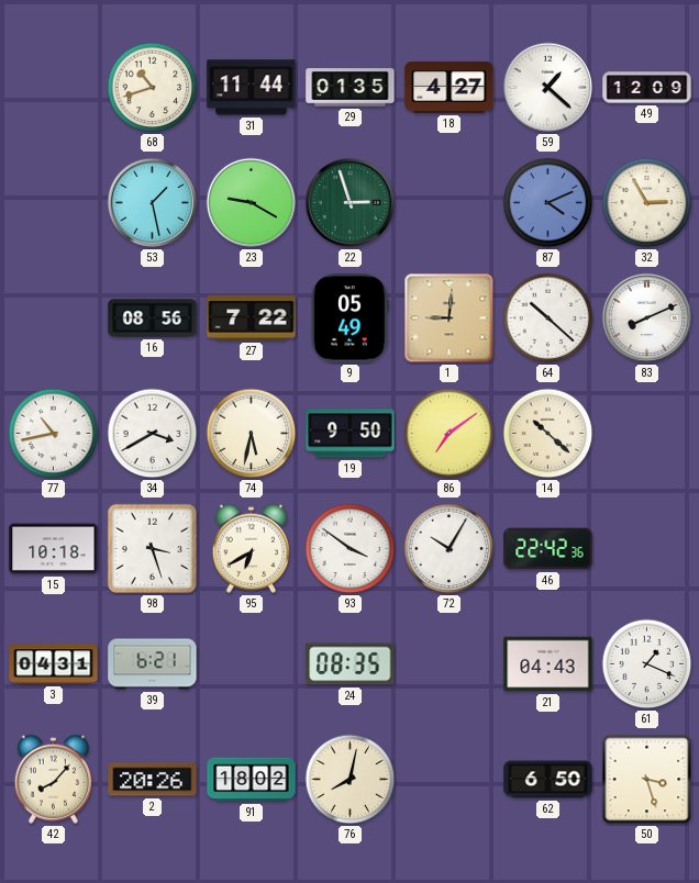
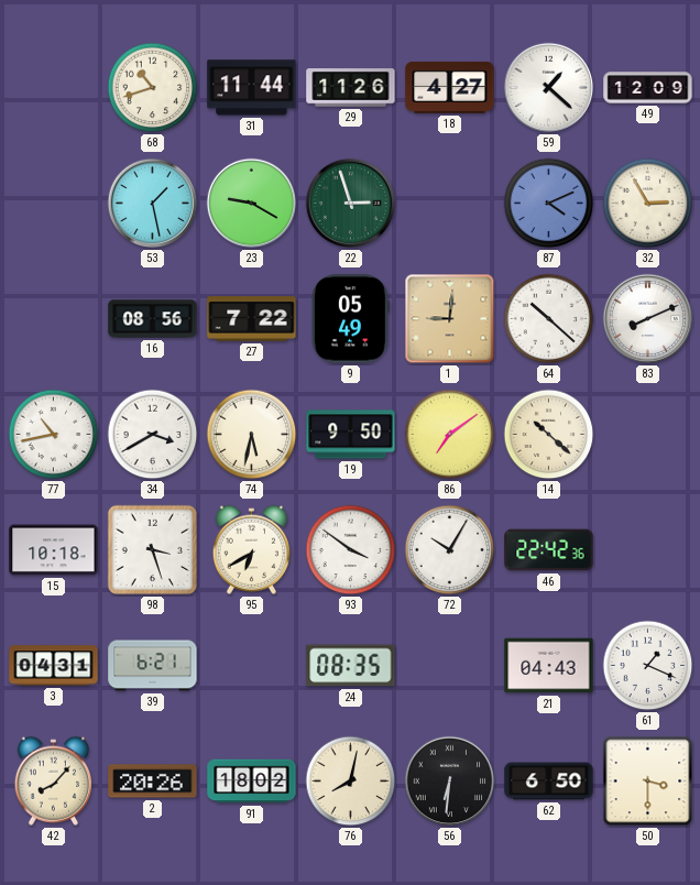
29: 01:35 -> 11:26 (351, 88)
56: none -> 6:31 (450, 782)
50: 3:27 -> 3:30 (648, 782)
